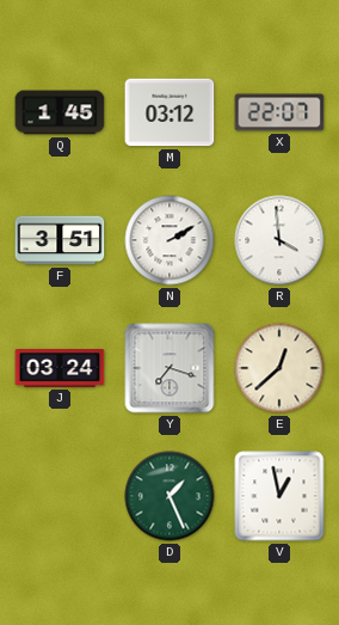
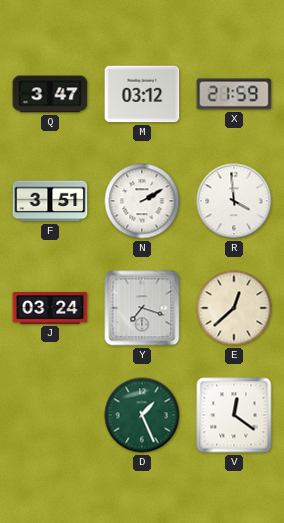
Q: 1:45 -> 3:47 (50, 94)
X: 22:07 -> 21:59 (234, 94)
V: 12:58 -> 12:21 (234, 415)
